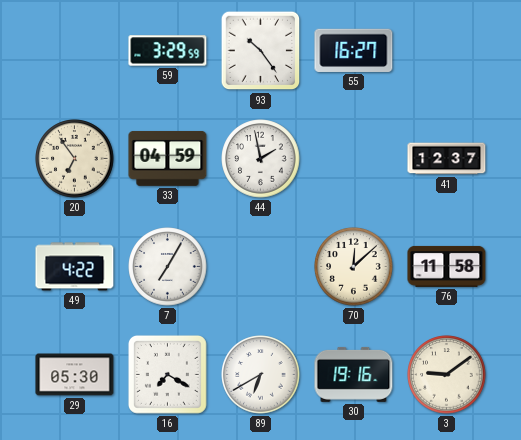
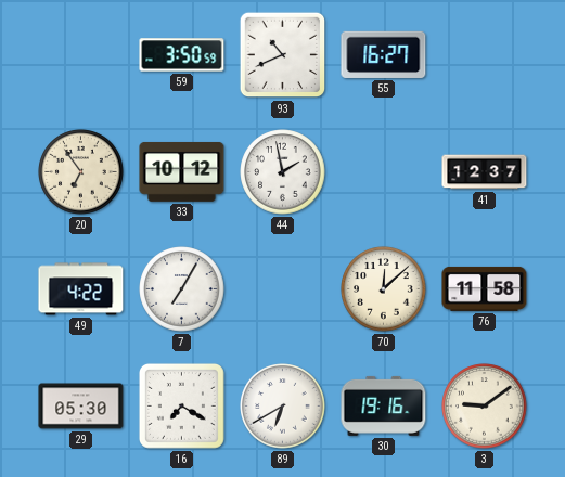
59: 3:29 -> 3:50 (182, 55)
93: 10:24 -> 10:41 (283, 55)
33: 04:59 -> 10:12 (182, 171)
